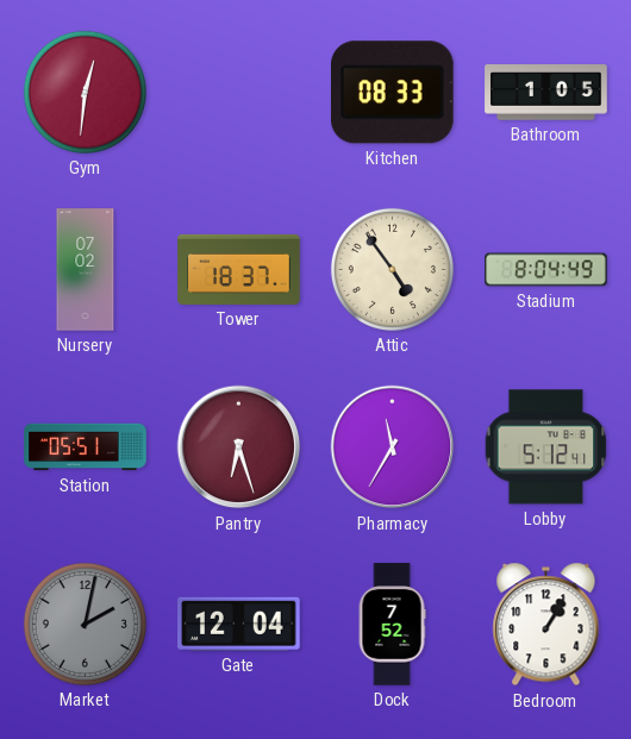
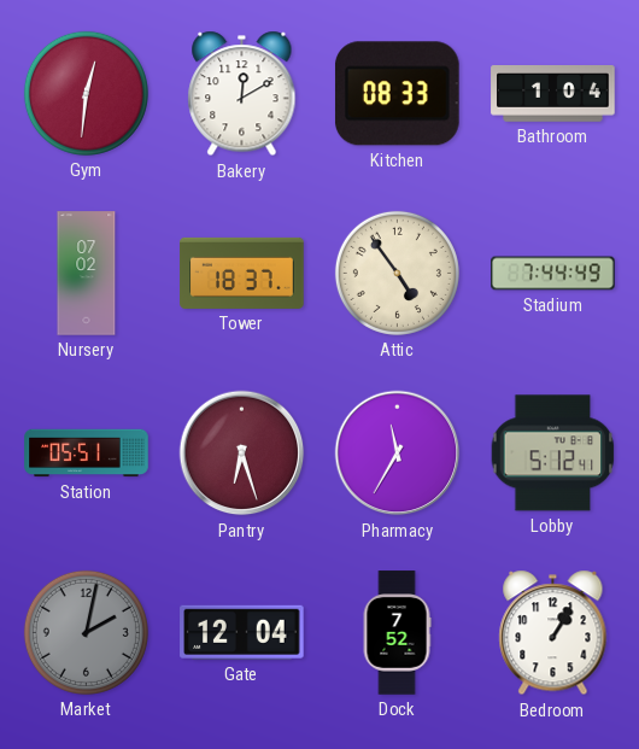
Bakery: none -> 12:10 (242, 94)
Bathroom: 1:05 -> 1:04 (553, 94)
Stadium: 8:04 -> 7:44 (553, 274)
